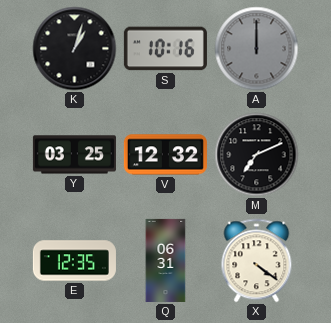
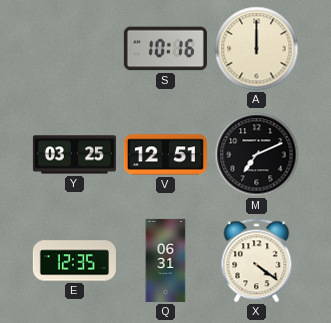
K: 1:03 -> none (75, 49)
A dial: grey -> cream (257, 49)
V: 12:32 -> 12:51 (165, 155)
